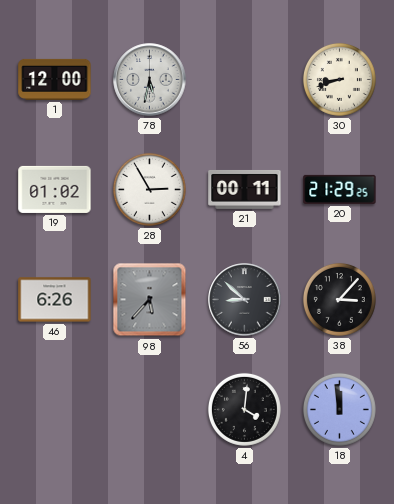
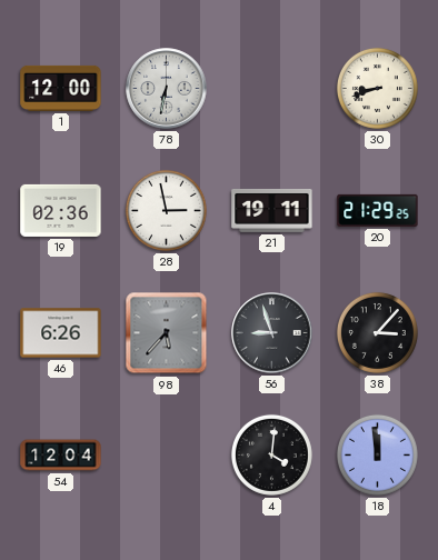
78: 5:32 -> 6:32 (167, 89)
19: 01:02 -> 02:36 (61, 210)
28: 2:55 -> 2:58 (166, 210)
21: 00:11 -> 19:11 (272, 210)
56: 8:52 -> 8:57 (272, 333)
54: none -> 12:04 (61, 456)
